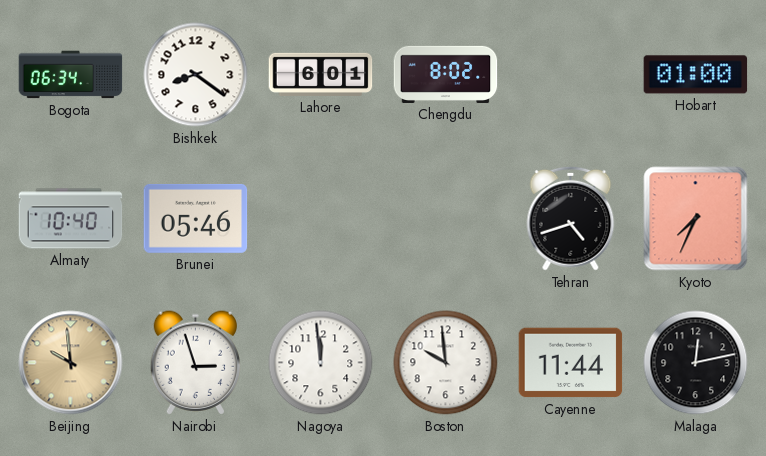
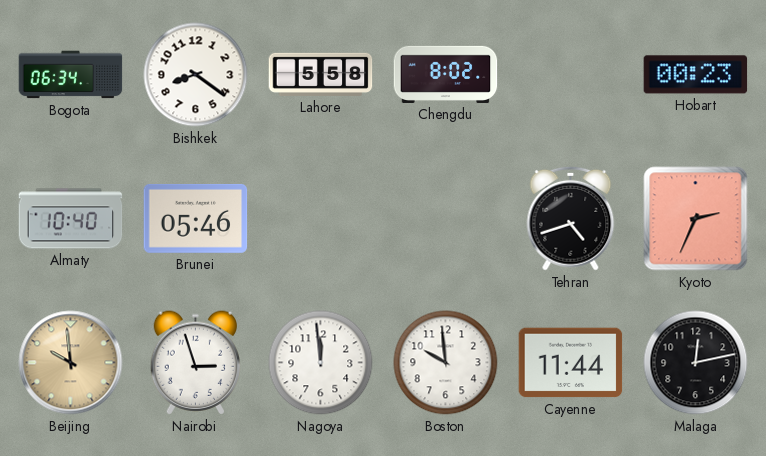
Lahore: 6:01 -> 5:58 (321, 74)
Hobart: 01:00 -> 00:23 (696, 75)
Kyoto: 7:34 -> 2:34 (696, 219)
